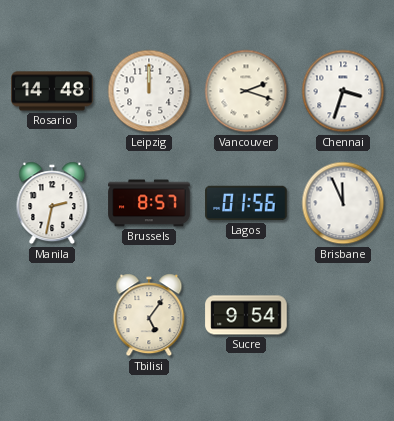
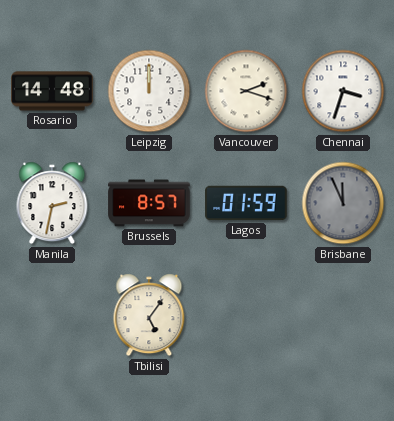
Lagos: 01:56 -> 01:59 (246, 203)
Brisbane dial: white -> grey (343, 203)
Sucre: 9:54 -> none (246, 315)
